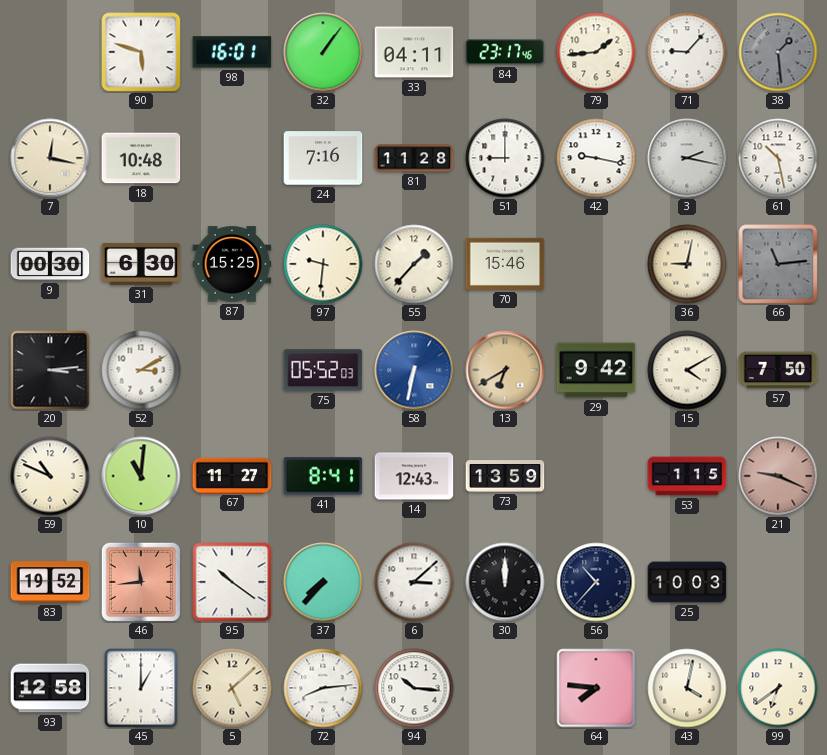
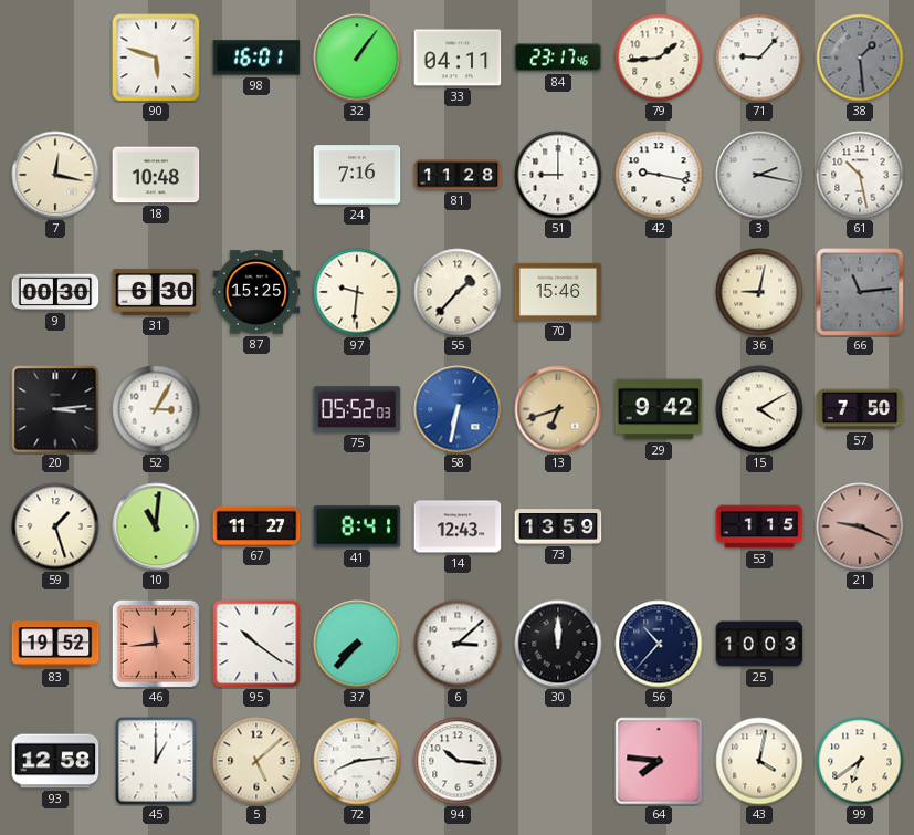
52: 3:10 -> 3:05 (156, 409)
13: 6:40 -> 6:42 (558, 409)
59: 10:49 -> 1:27 (55, 526)
